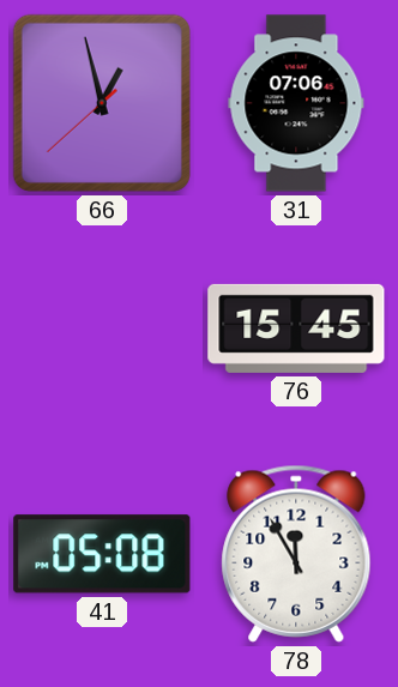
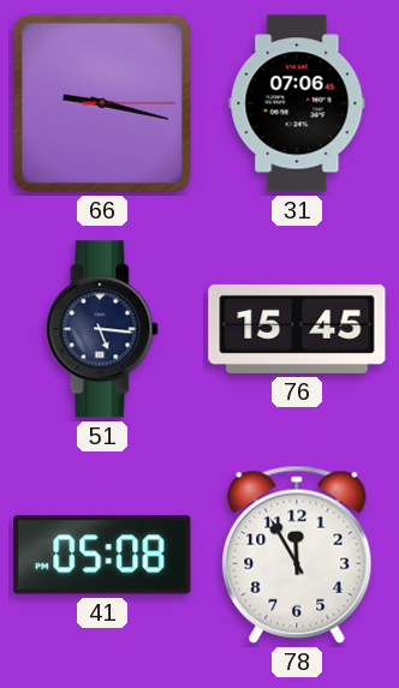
66: 12:57 -> 9:17 (102, 103)
51: none -> 5:16 (102, 329)
